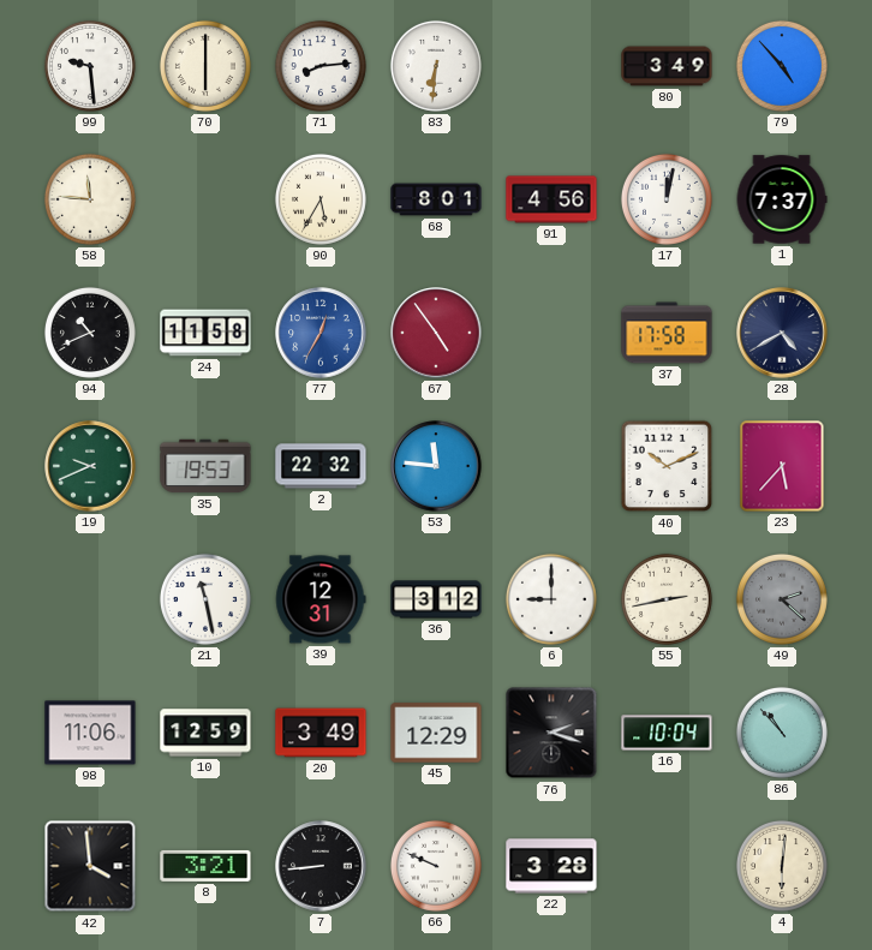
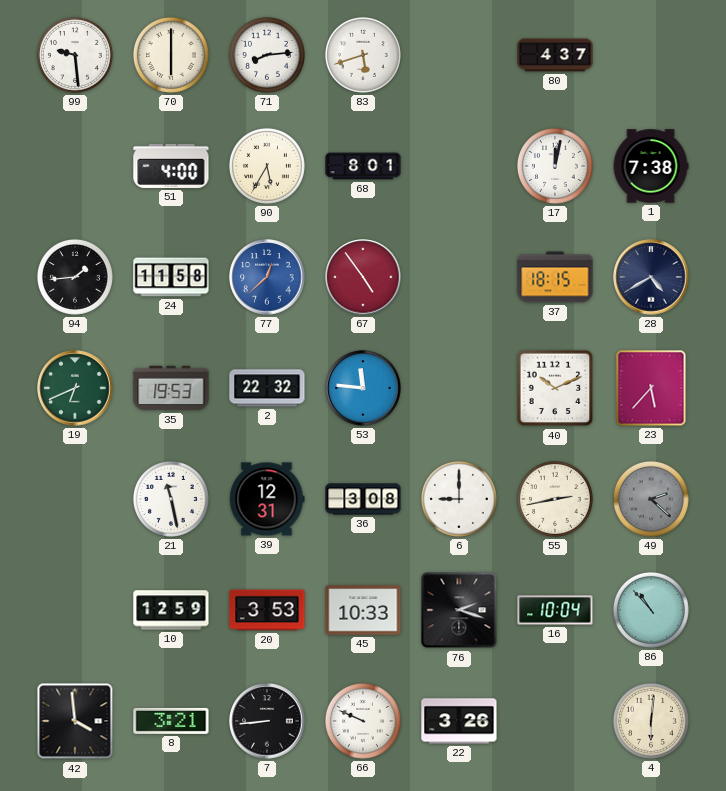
83: 6:31 -> 5:42 (363, 55)
80: 3:49 -> 4:37 (555, 55)
79: 4:53 -> none (782, 66)
58: 11:46 -> none (90, 199)
51: none -> 4:00 (171, 166)
91: 4:56 -> none (551, 199)
1: 7:37 -> 7:38 (651, 166)
94: 10:41 -> 1:44 (75, 277)
77: 12:35 -> 12:38 (267, 277)
37: 17:58 -> 18:15 (555, 277)
19: 9:41 -> 6:41 (75, 388)
36: 3:12 -> 3:08 (363, 499)
98: 11:06 -> none (90, 733)
20: 3:49 -> 3:53 (267, 610)
45: 12:29 -> 10:33 (363, 610)
22: 3:28 -> 3:26 (459, 721)
